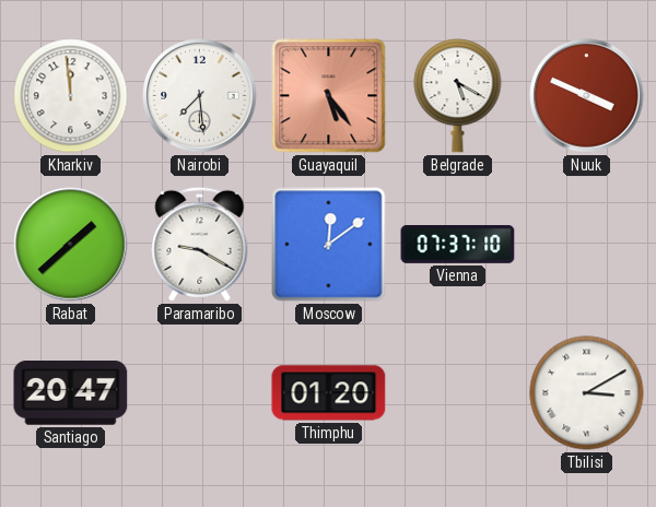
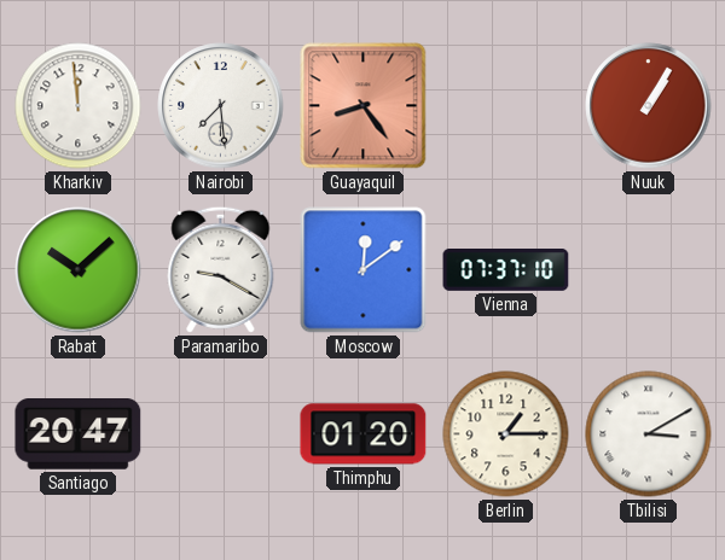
Guayaquil: 5:24 -> 8:24 (364, 106)
Belgrade: 5:20 -> none (458, 96)
Nuuk: 3:49 -> 1:05 (649, 106)
Rabat: 1:38 -> 10:08 (79, 270)
Berlin: none -> 1:15 (506, 434)
